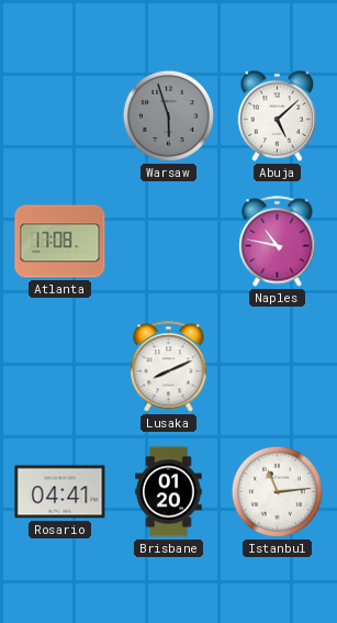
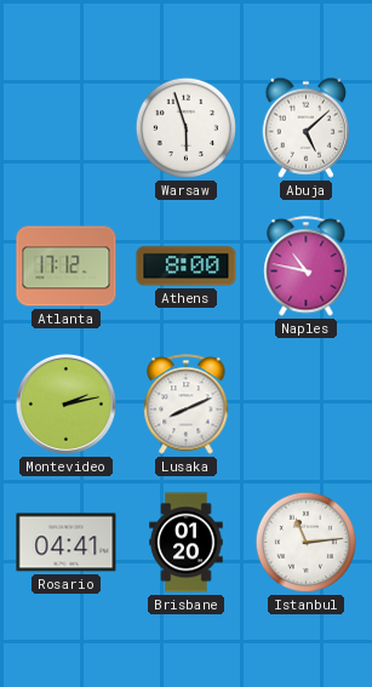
Warsaw dial: grey -> white (185, 127)
Atlanta: 17:08 -> 17:12 (67, 267)
Athens: none -> 8:00 (187, 267)
Montevideo: none -> 2:13 (65, 403)
